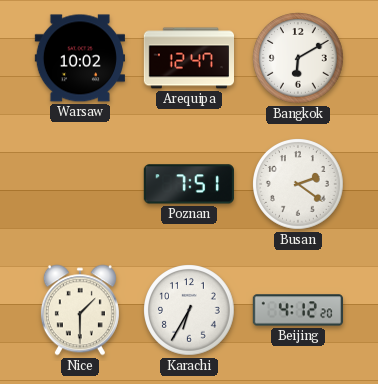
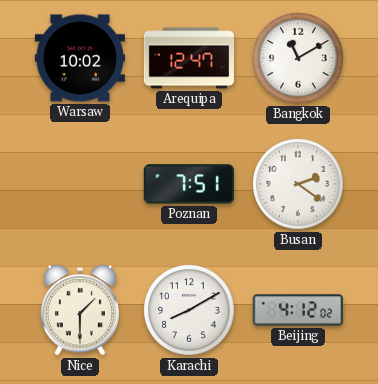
Bangkok: 6:10 -> 11:10 (299, 59)
Karachi: 6:35 -> 8:10 (190, 311)
Beijing: 4:12:20 -> 4:12:02 (297, 310)
